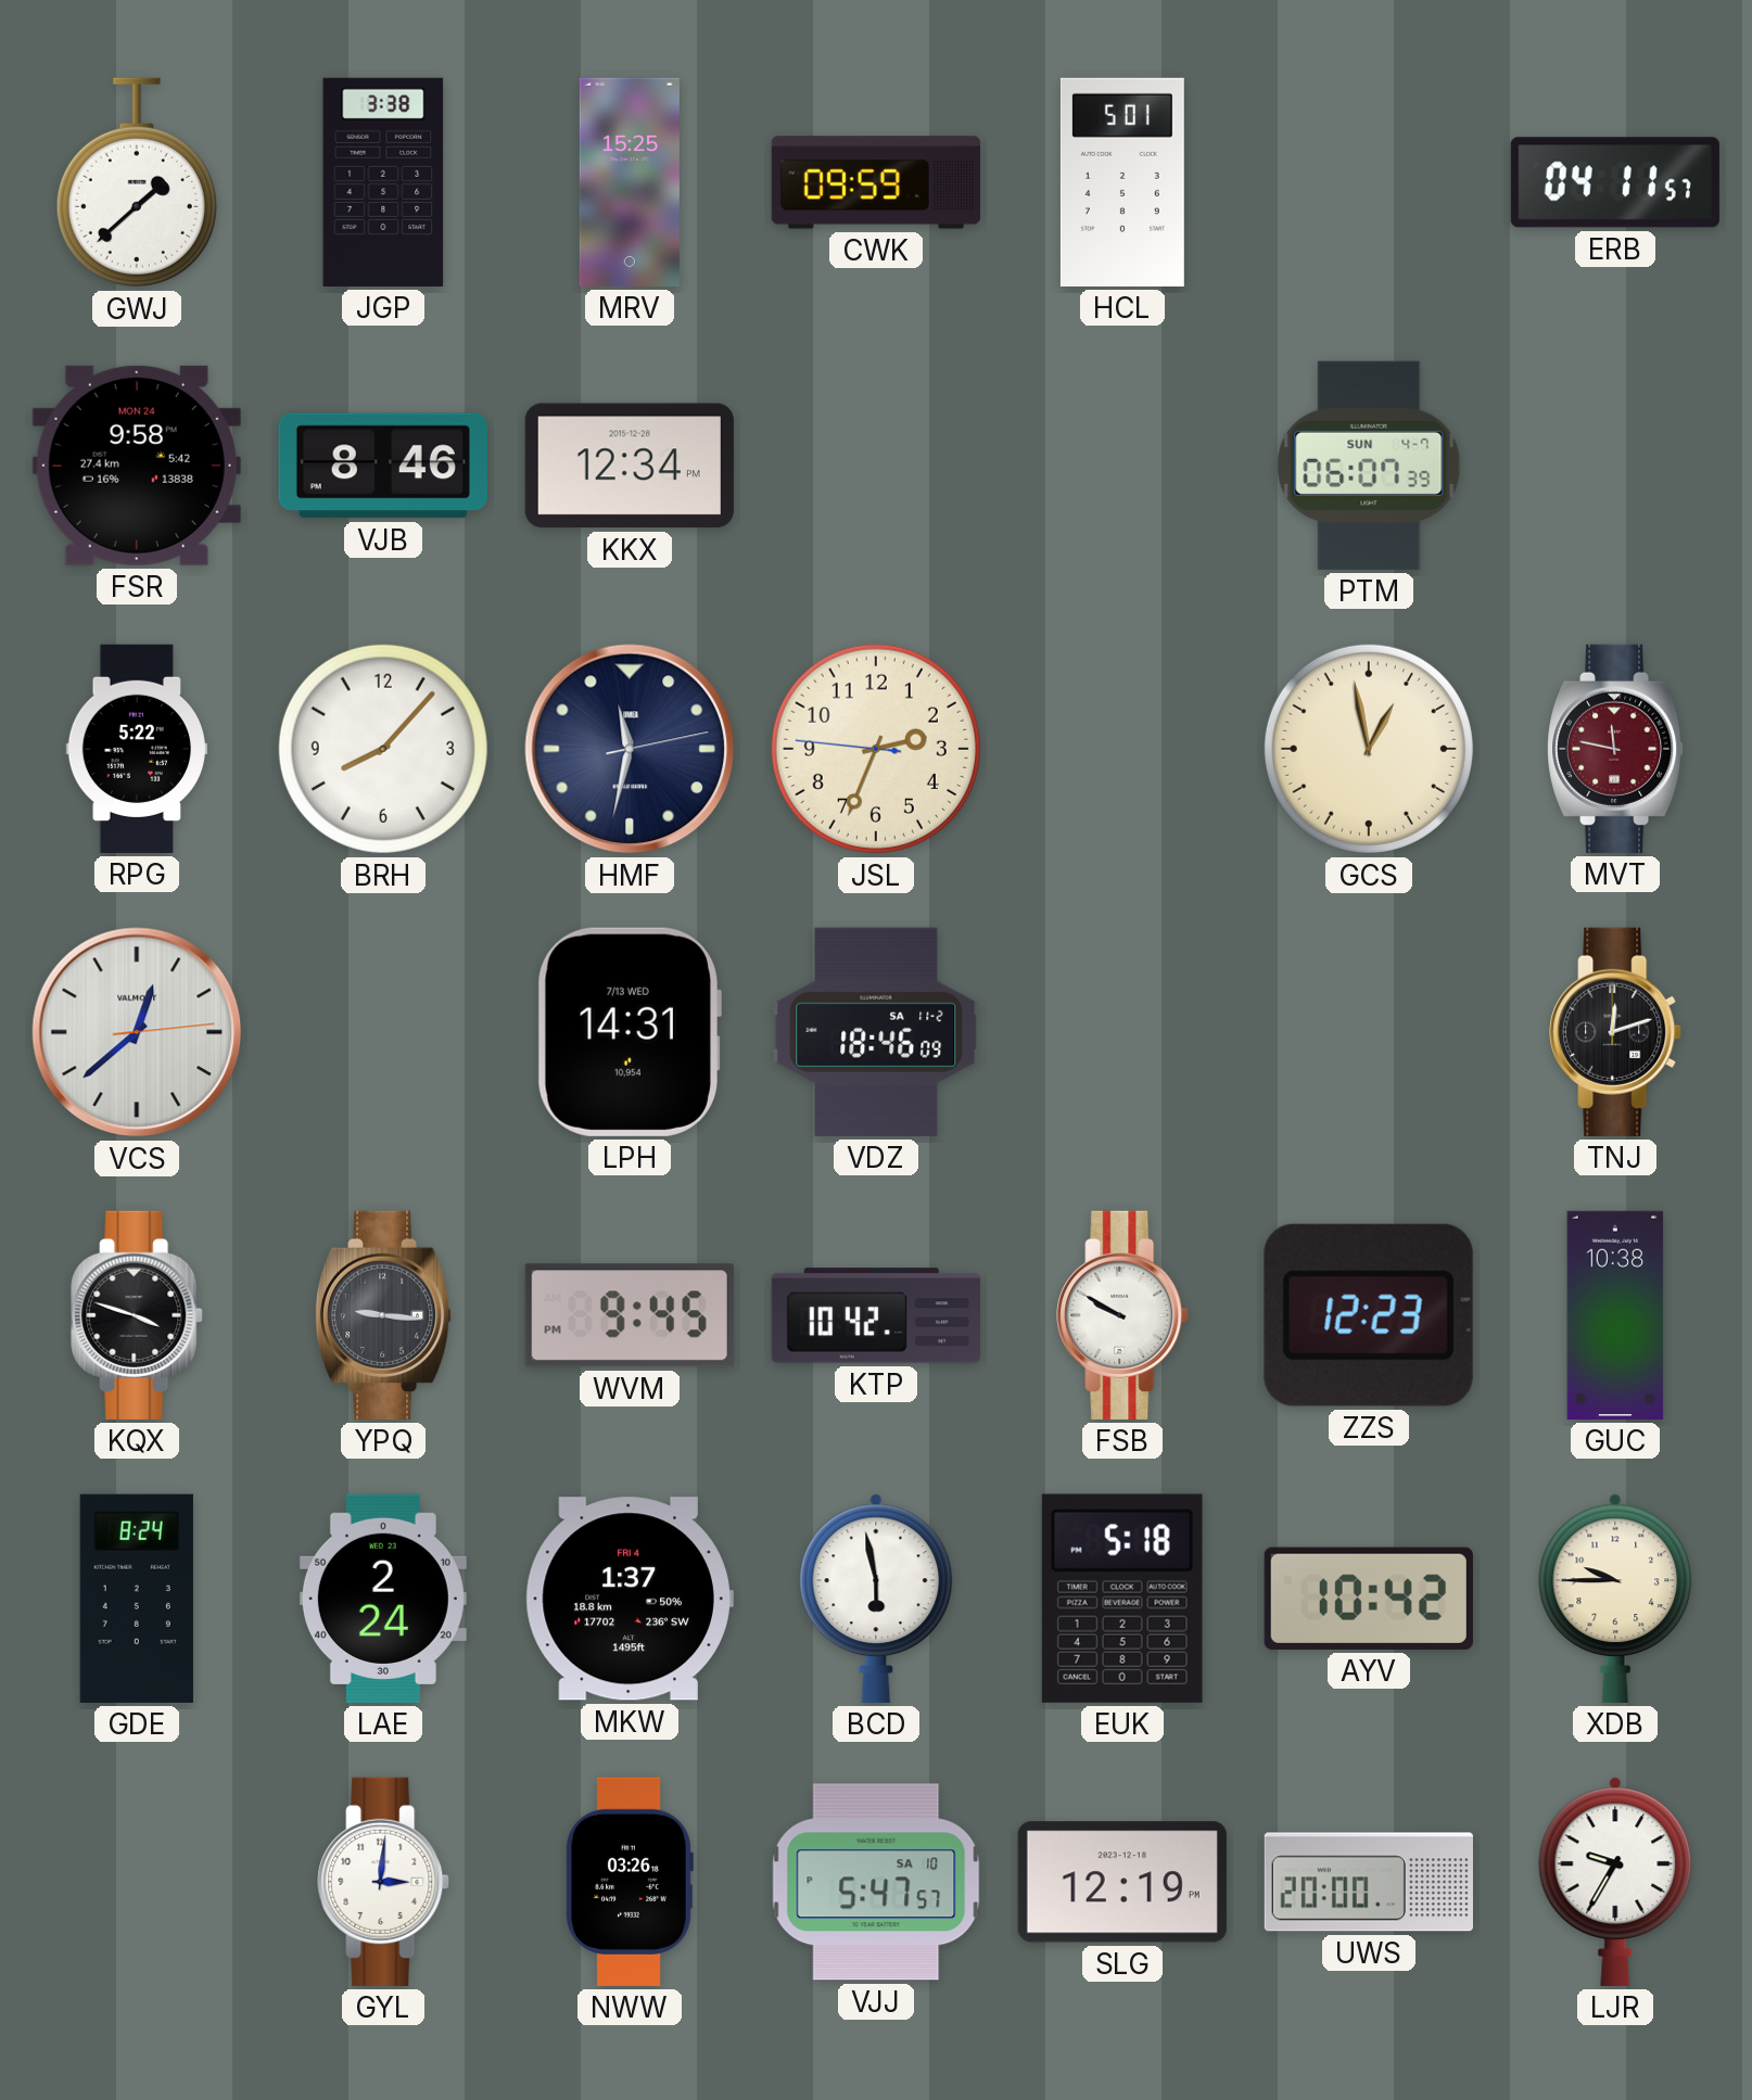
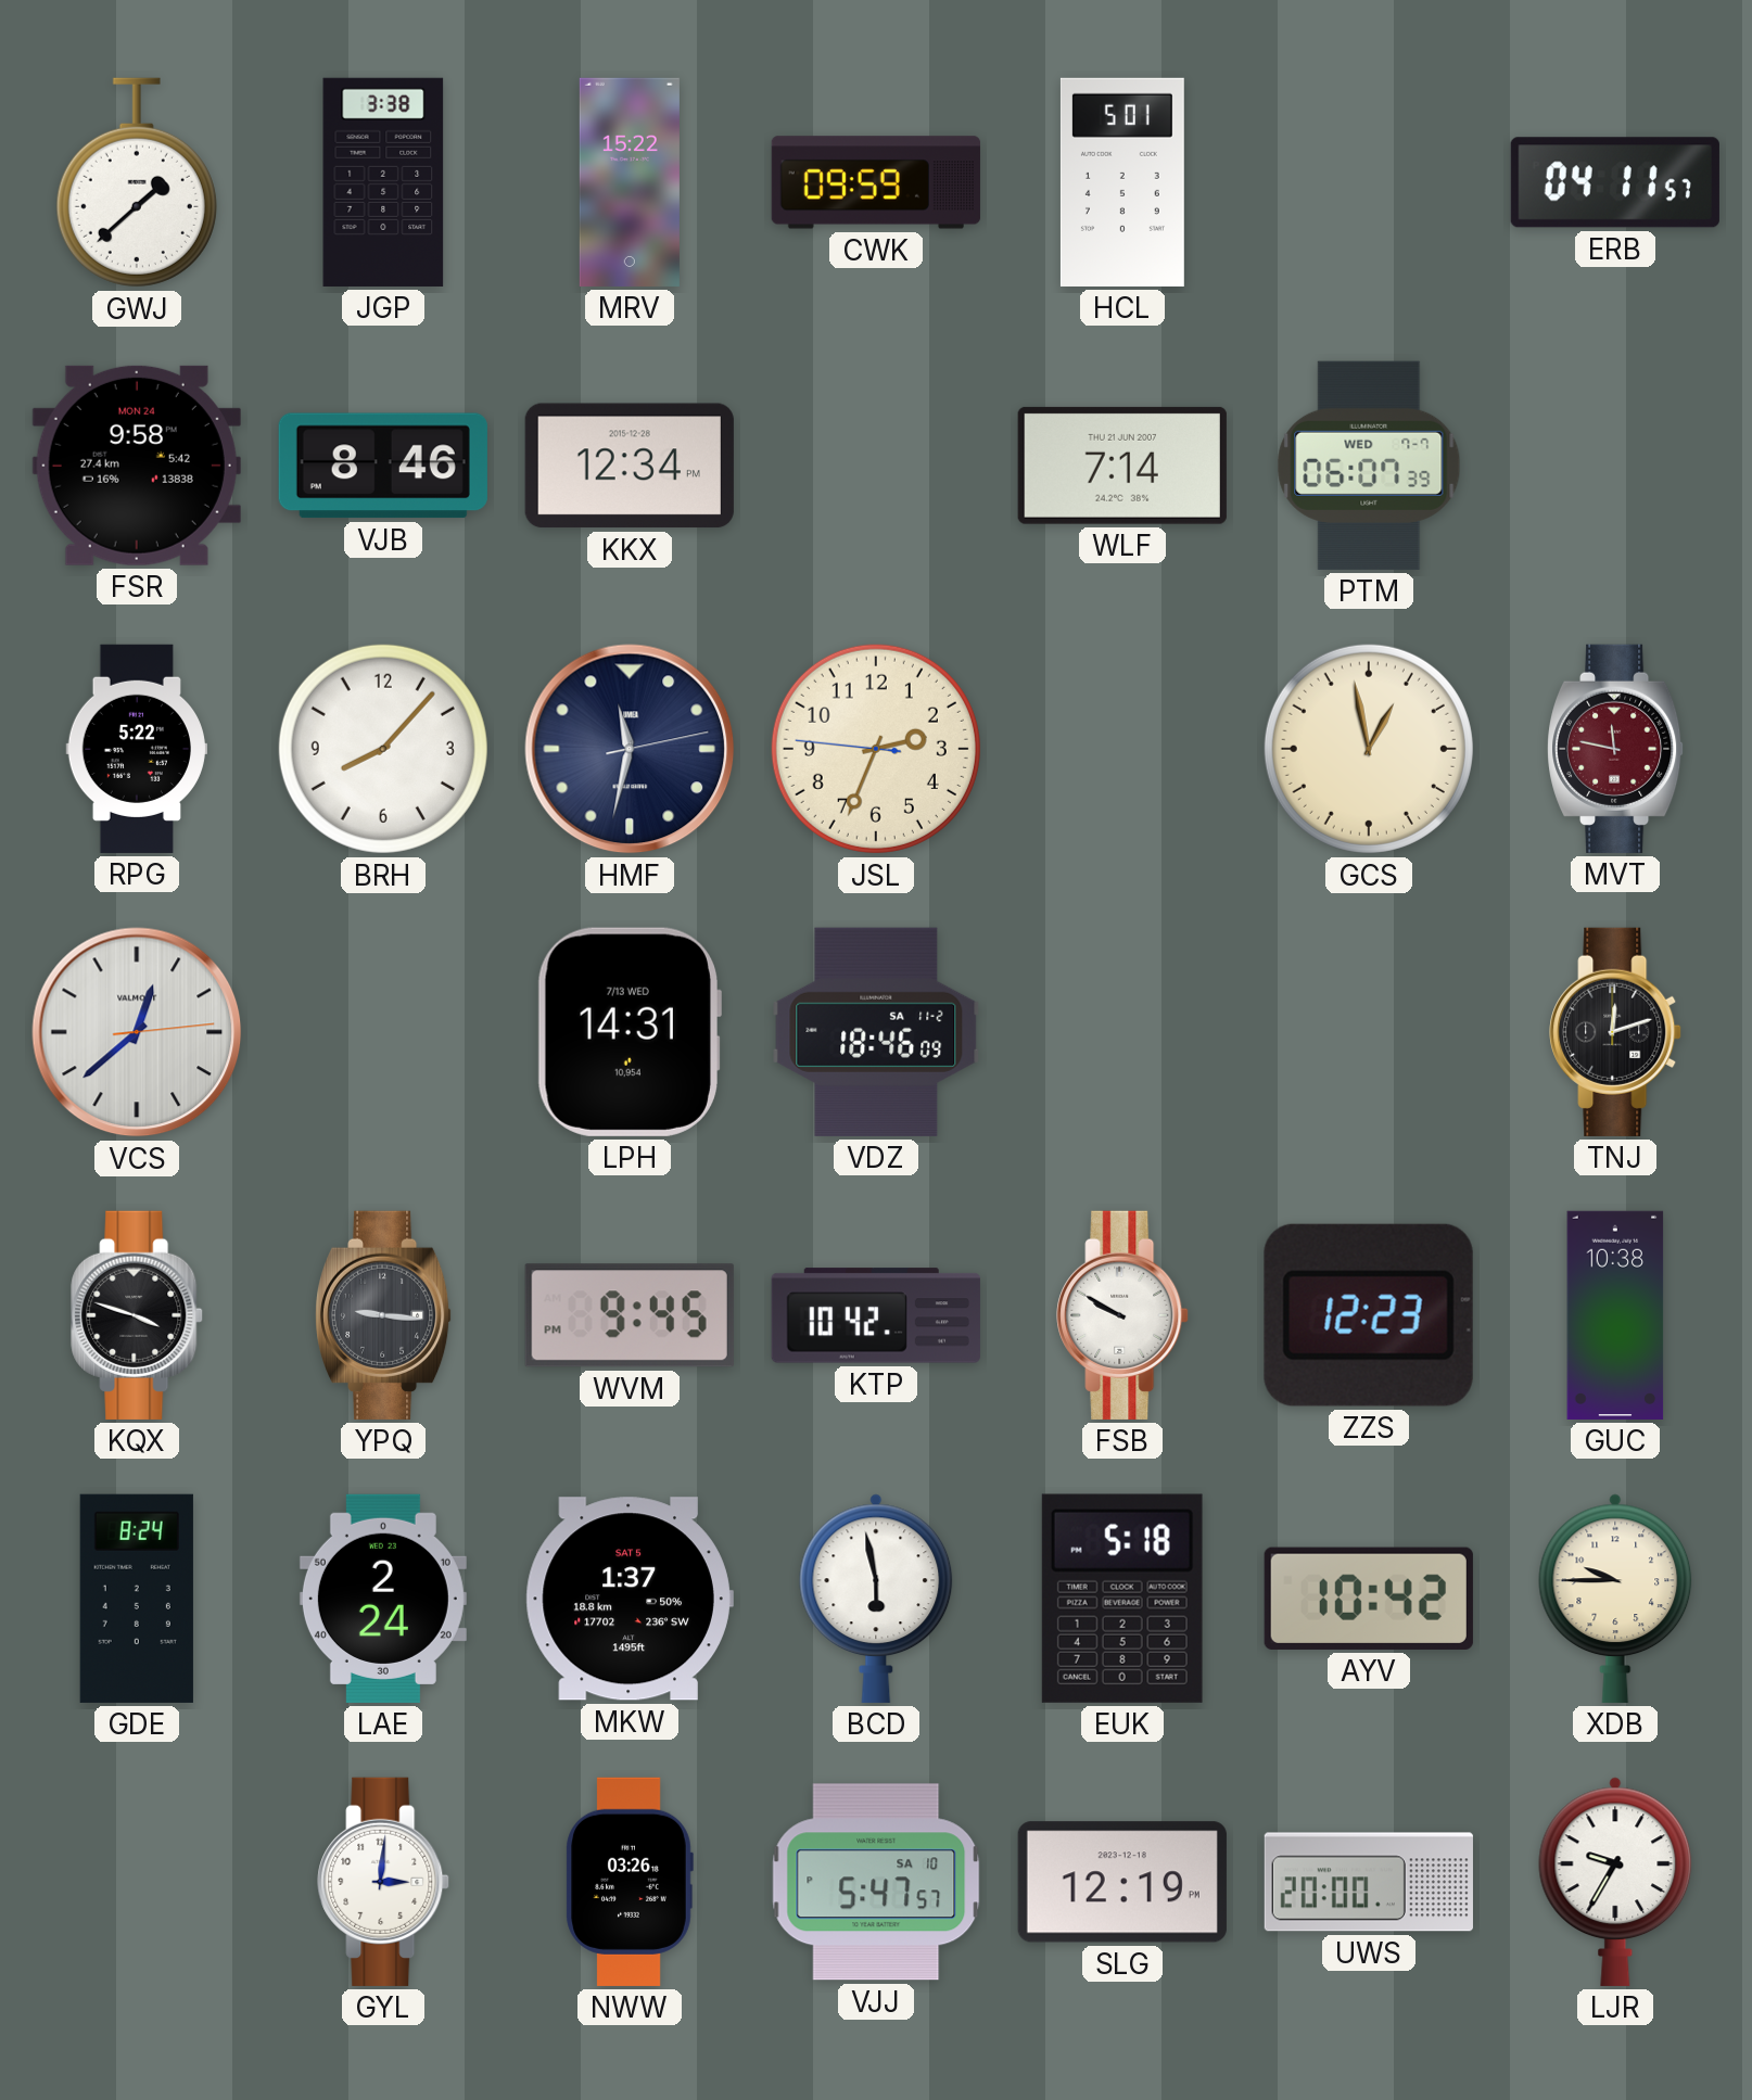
MRV: 15:25 -> 15:22 (630, 182)
WLF: none -> 7:14 (1122, 466)
PTM date: SUN 4-7 -> WED 7-7 (1369, 466)
MKW date: FRI 4 -> SAT 5 (630, 1599)
